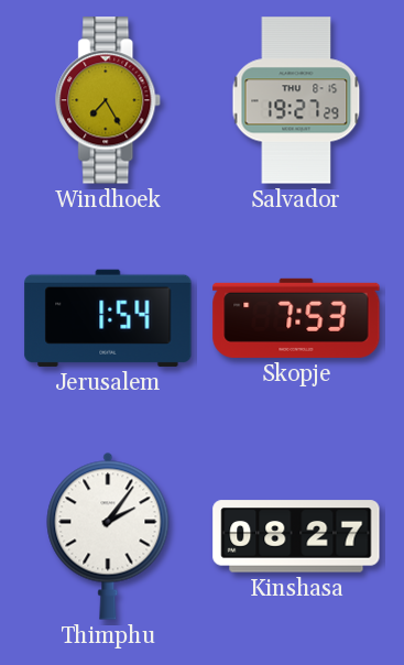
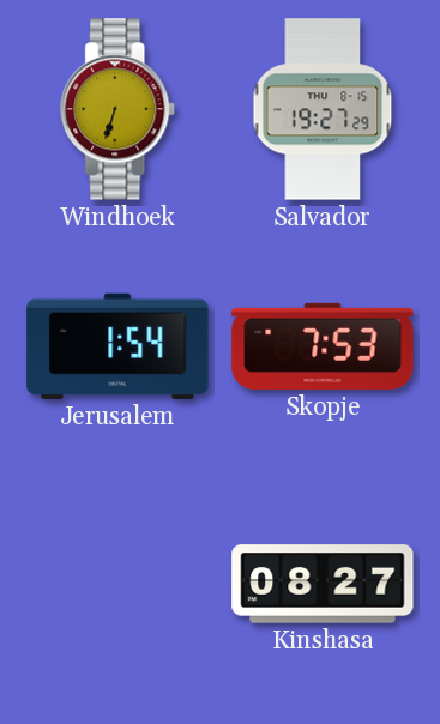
Windhoek: 7:25 -> 6:33 (119, 109)
Thimphu: 2:06 -> none (108, 536)
